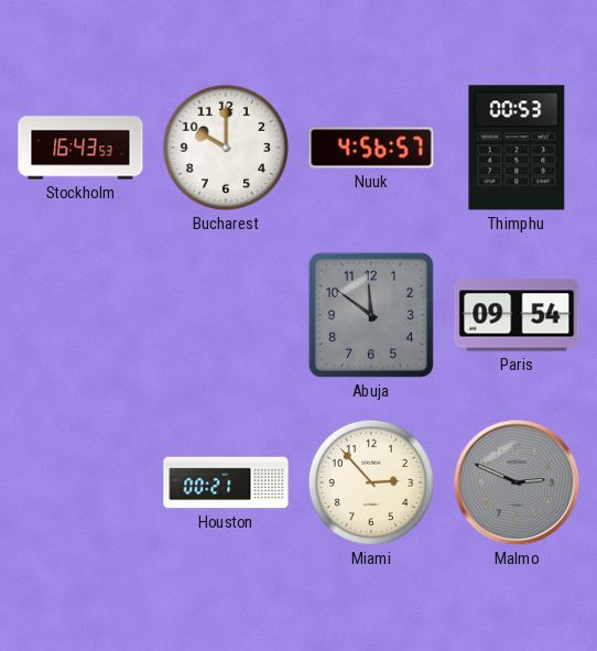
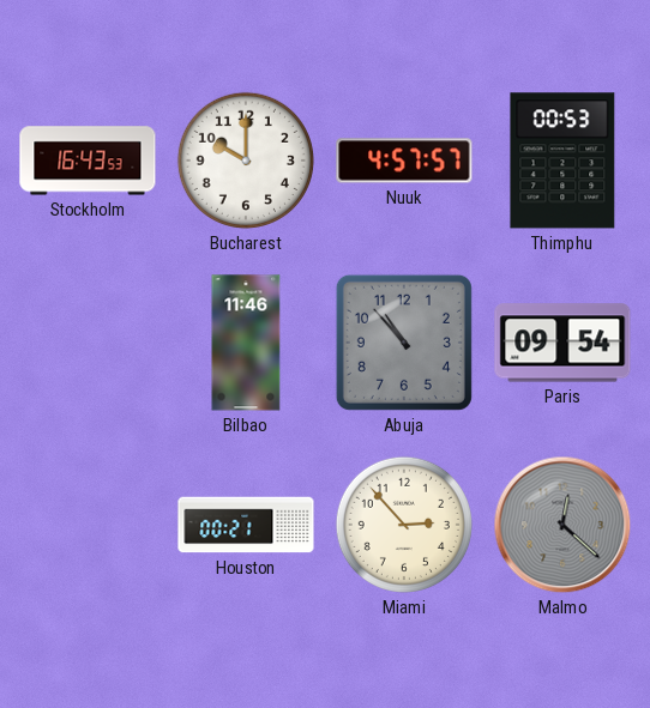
Nuuk: 4:56 -> 4:57 (404, 161)
Bilbao: none -> 11:46 (246, 343)
Abuja: 11:51 -> 10:53 (404, 343)
Malmo: 2:49 -> 12:22 (562, 525)
